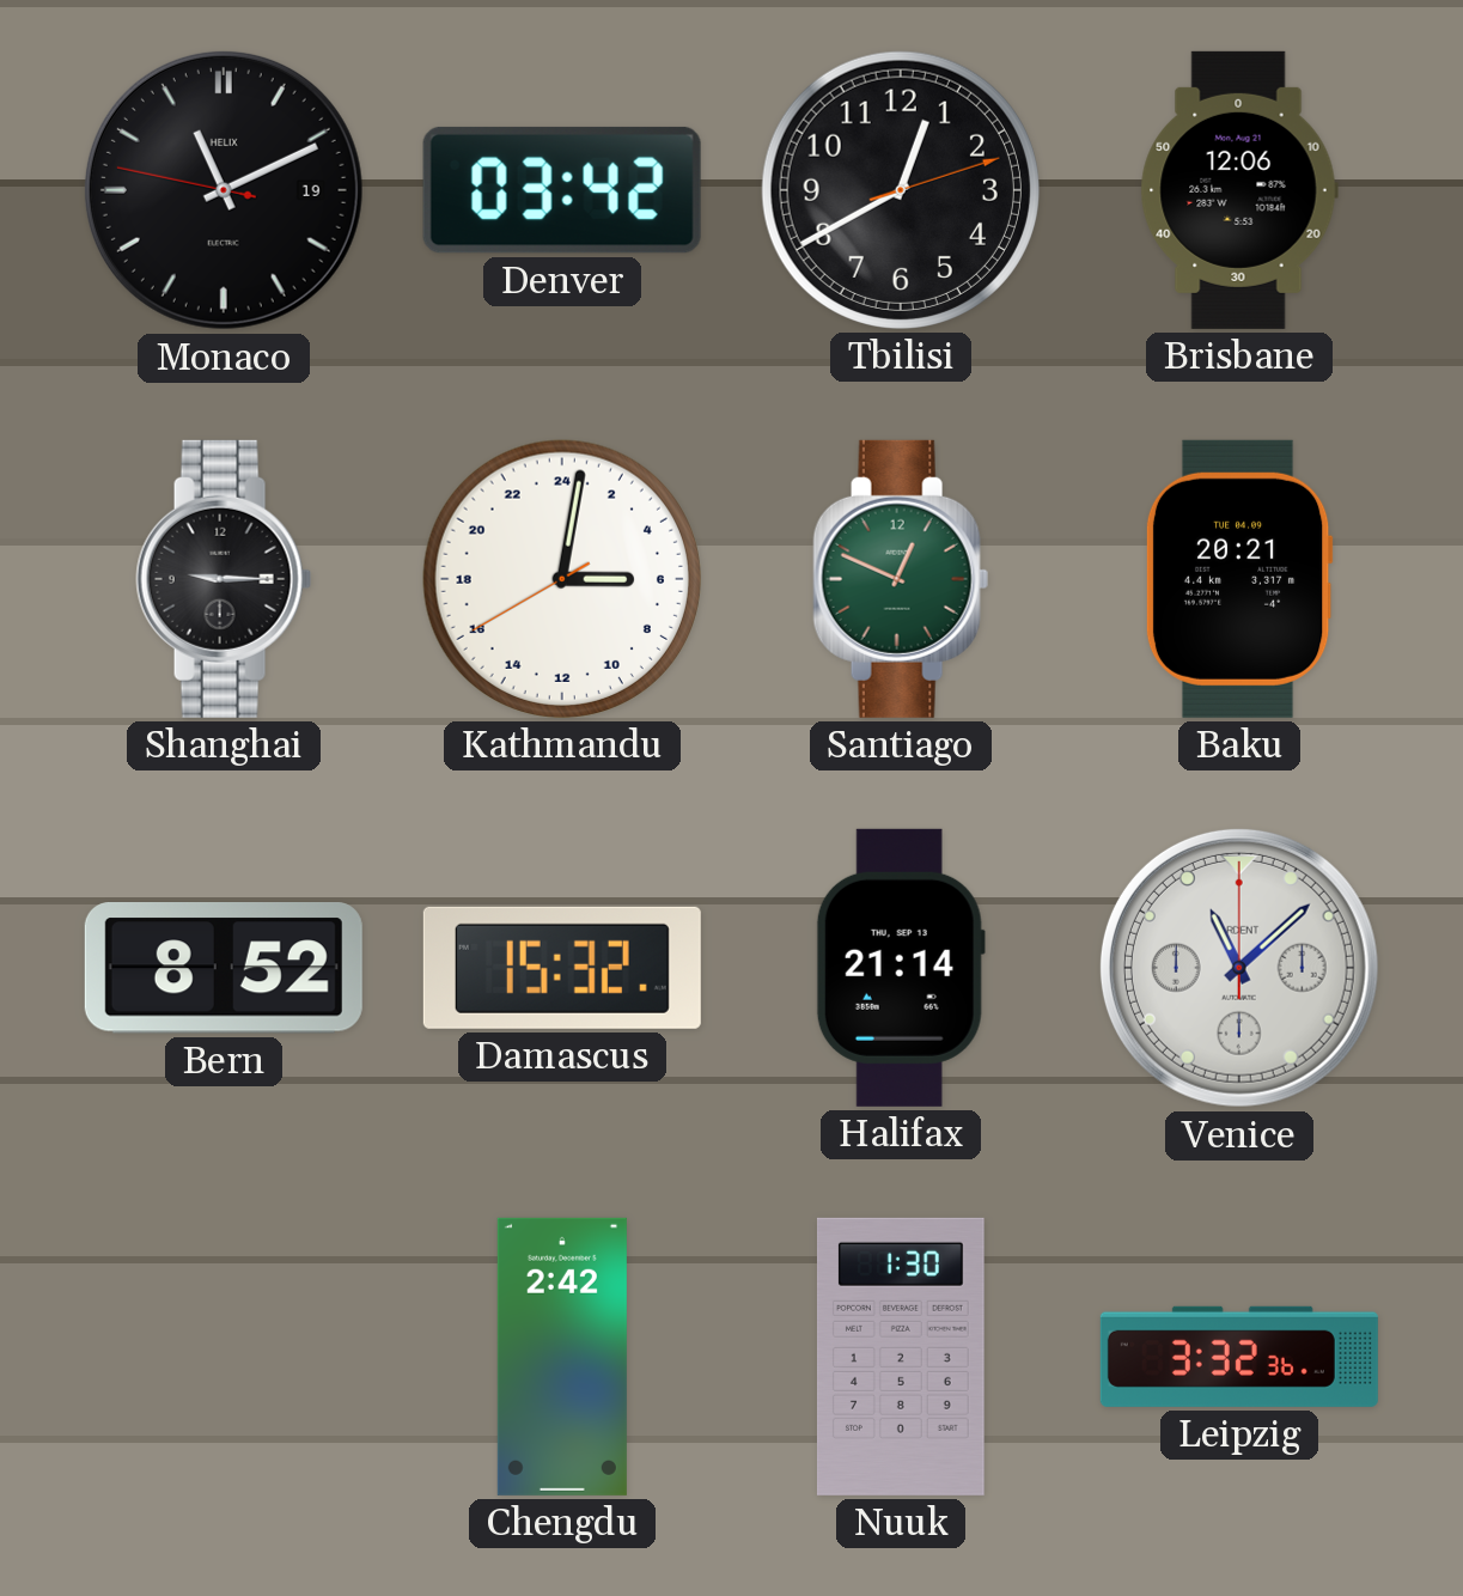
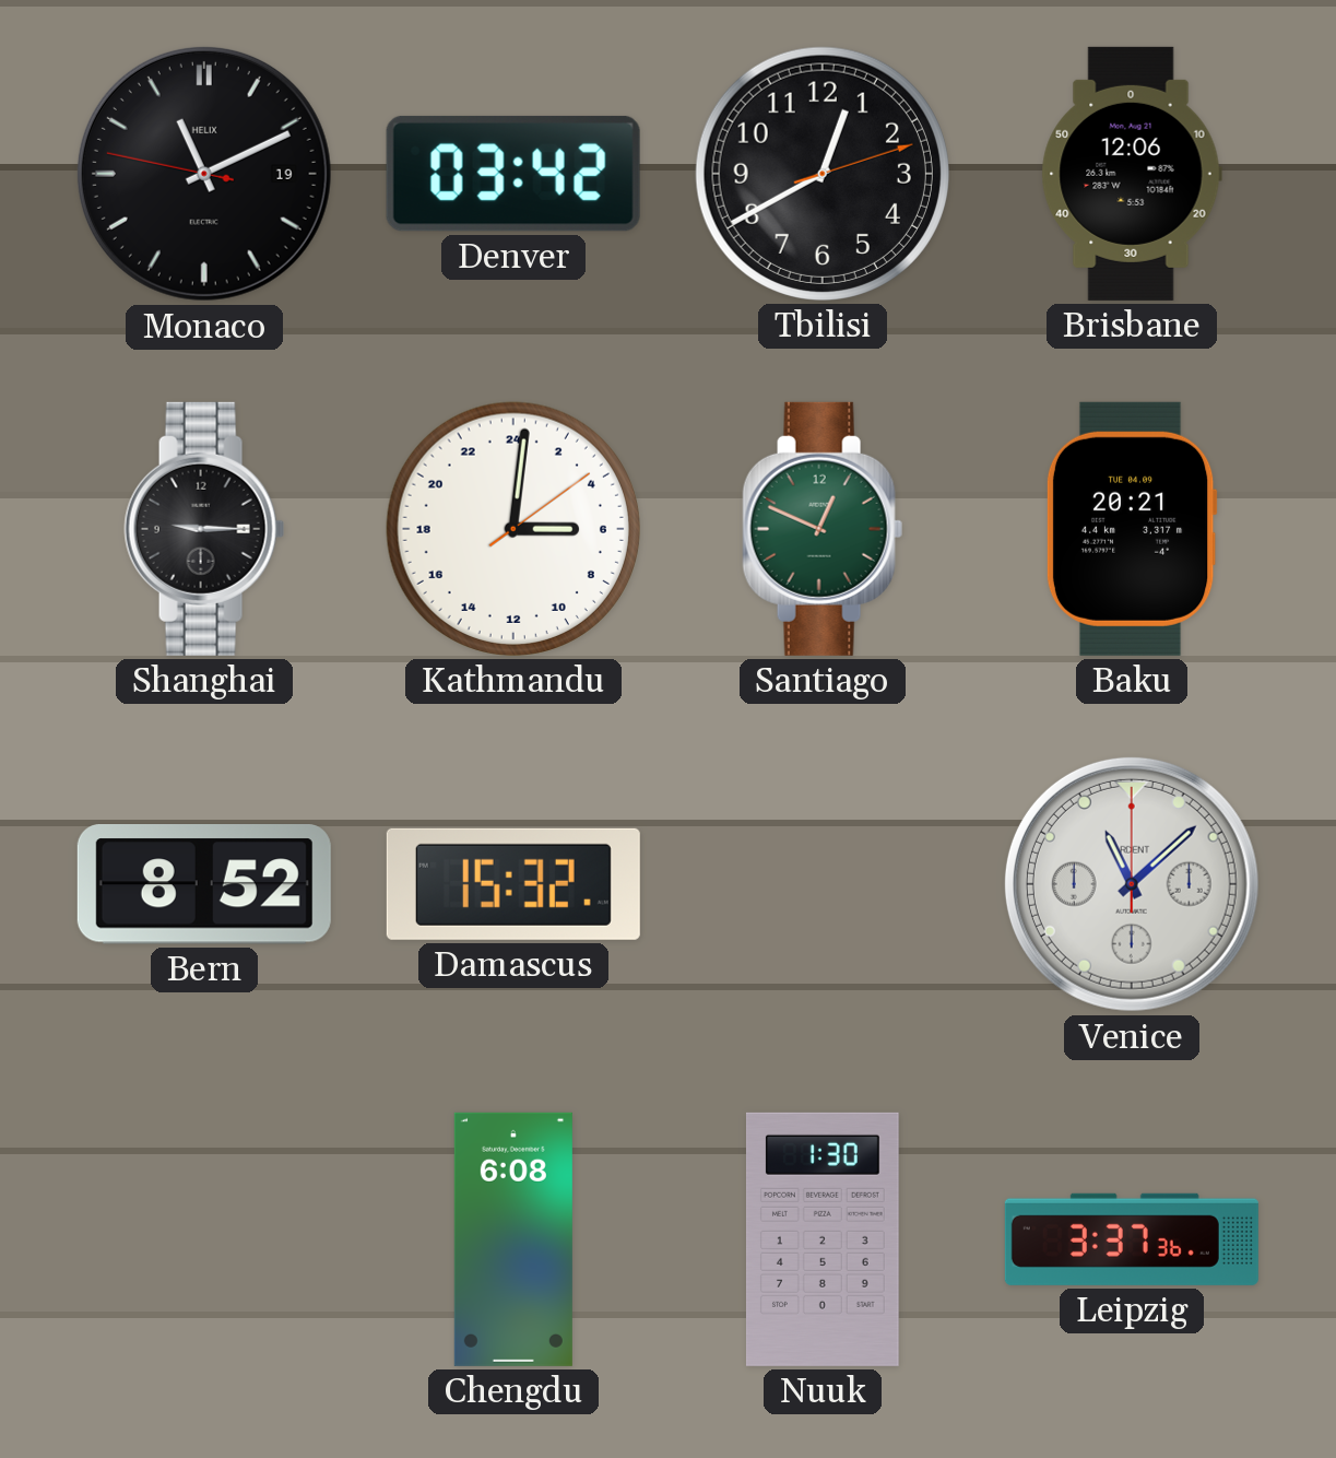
Kathmandu: 6:01:40 -> 6:01:09 (513, 529)
Halifax: 21:14 -> none (901, 968)
Chengdu: 2:42 -> 6:08 (513, 1239)
Leipzig: 3:32 -> 3:37 (1132, 1239)
